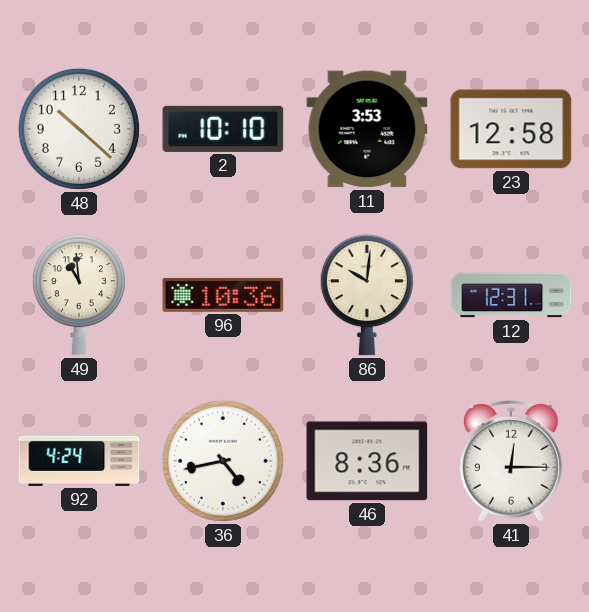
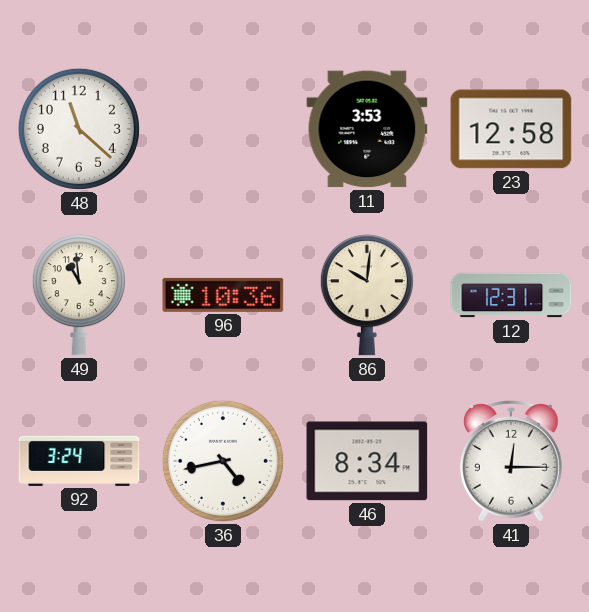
48: 10:22 -> 11:22 (79, 129)
2: 10:10 -> none (223, 129)
92: 4:24 -> 3:24 (79, 461)
46: 8:36 -> 8:34 (367, 461)
